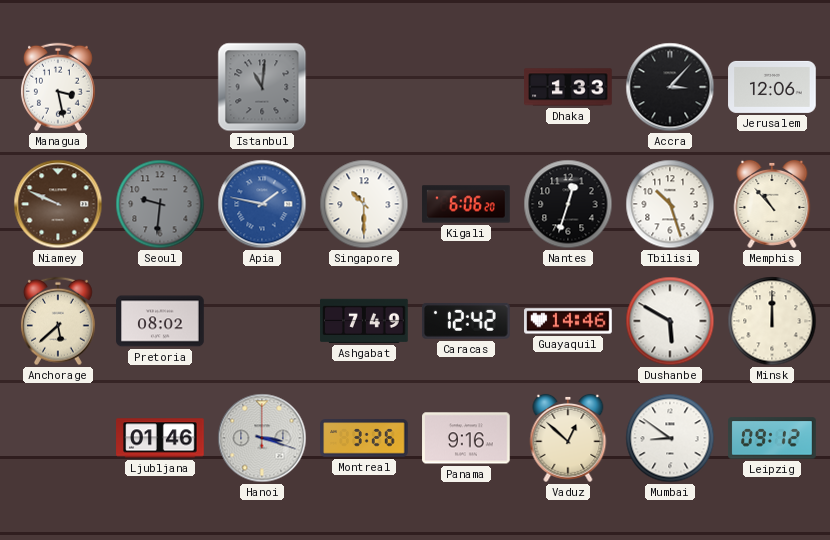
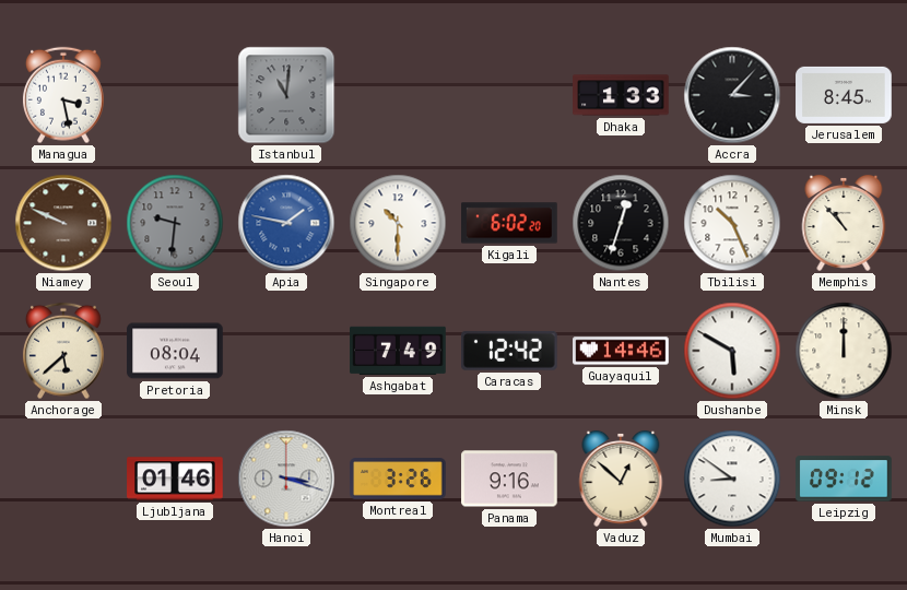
Jerusalem: 12:06 -> 8:45 (844, 95)
Kigali: 6:06 -> 6:02 (509, 223)
Tbilisi: 10:27 -> 10:26 (732, 223)
Pretoria: 08:02 -> 08:04 (175, 351)
